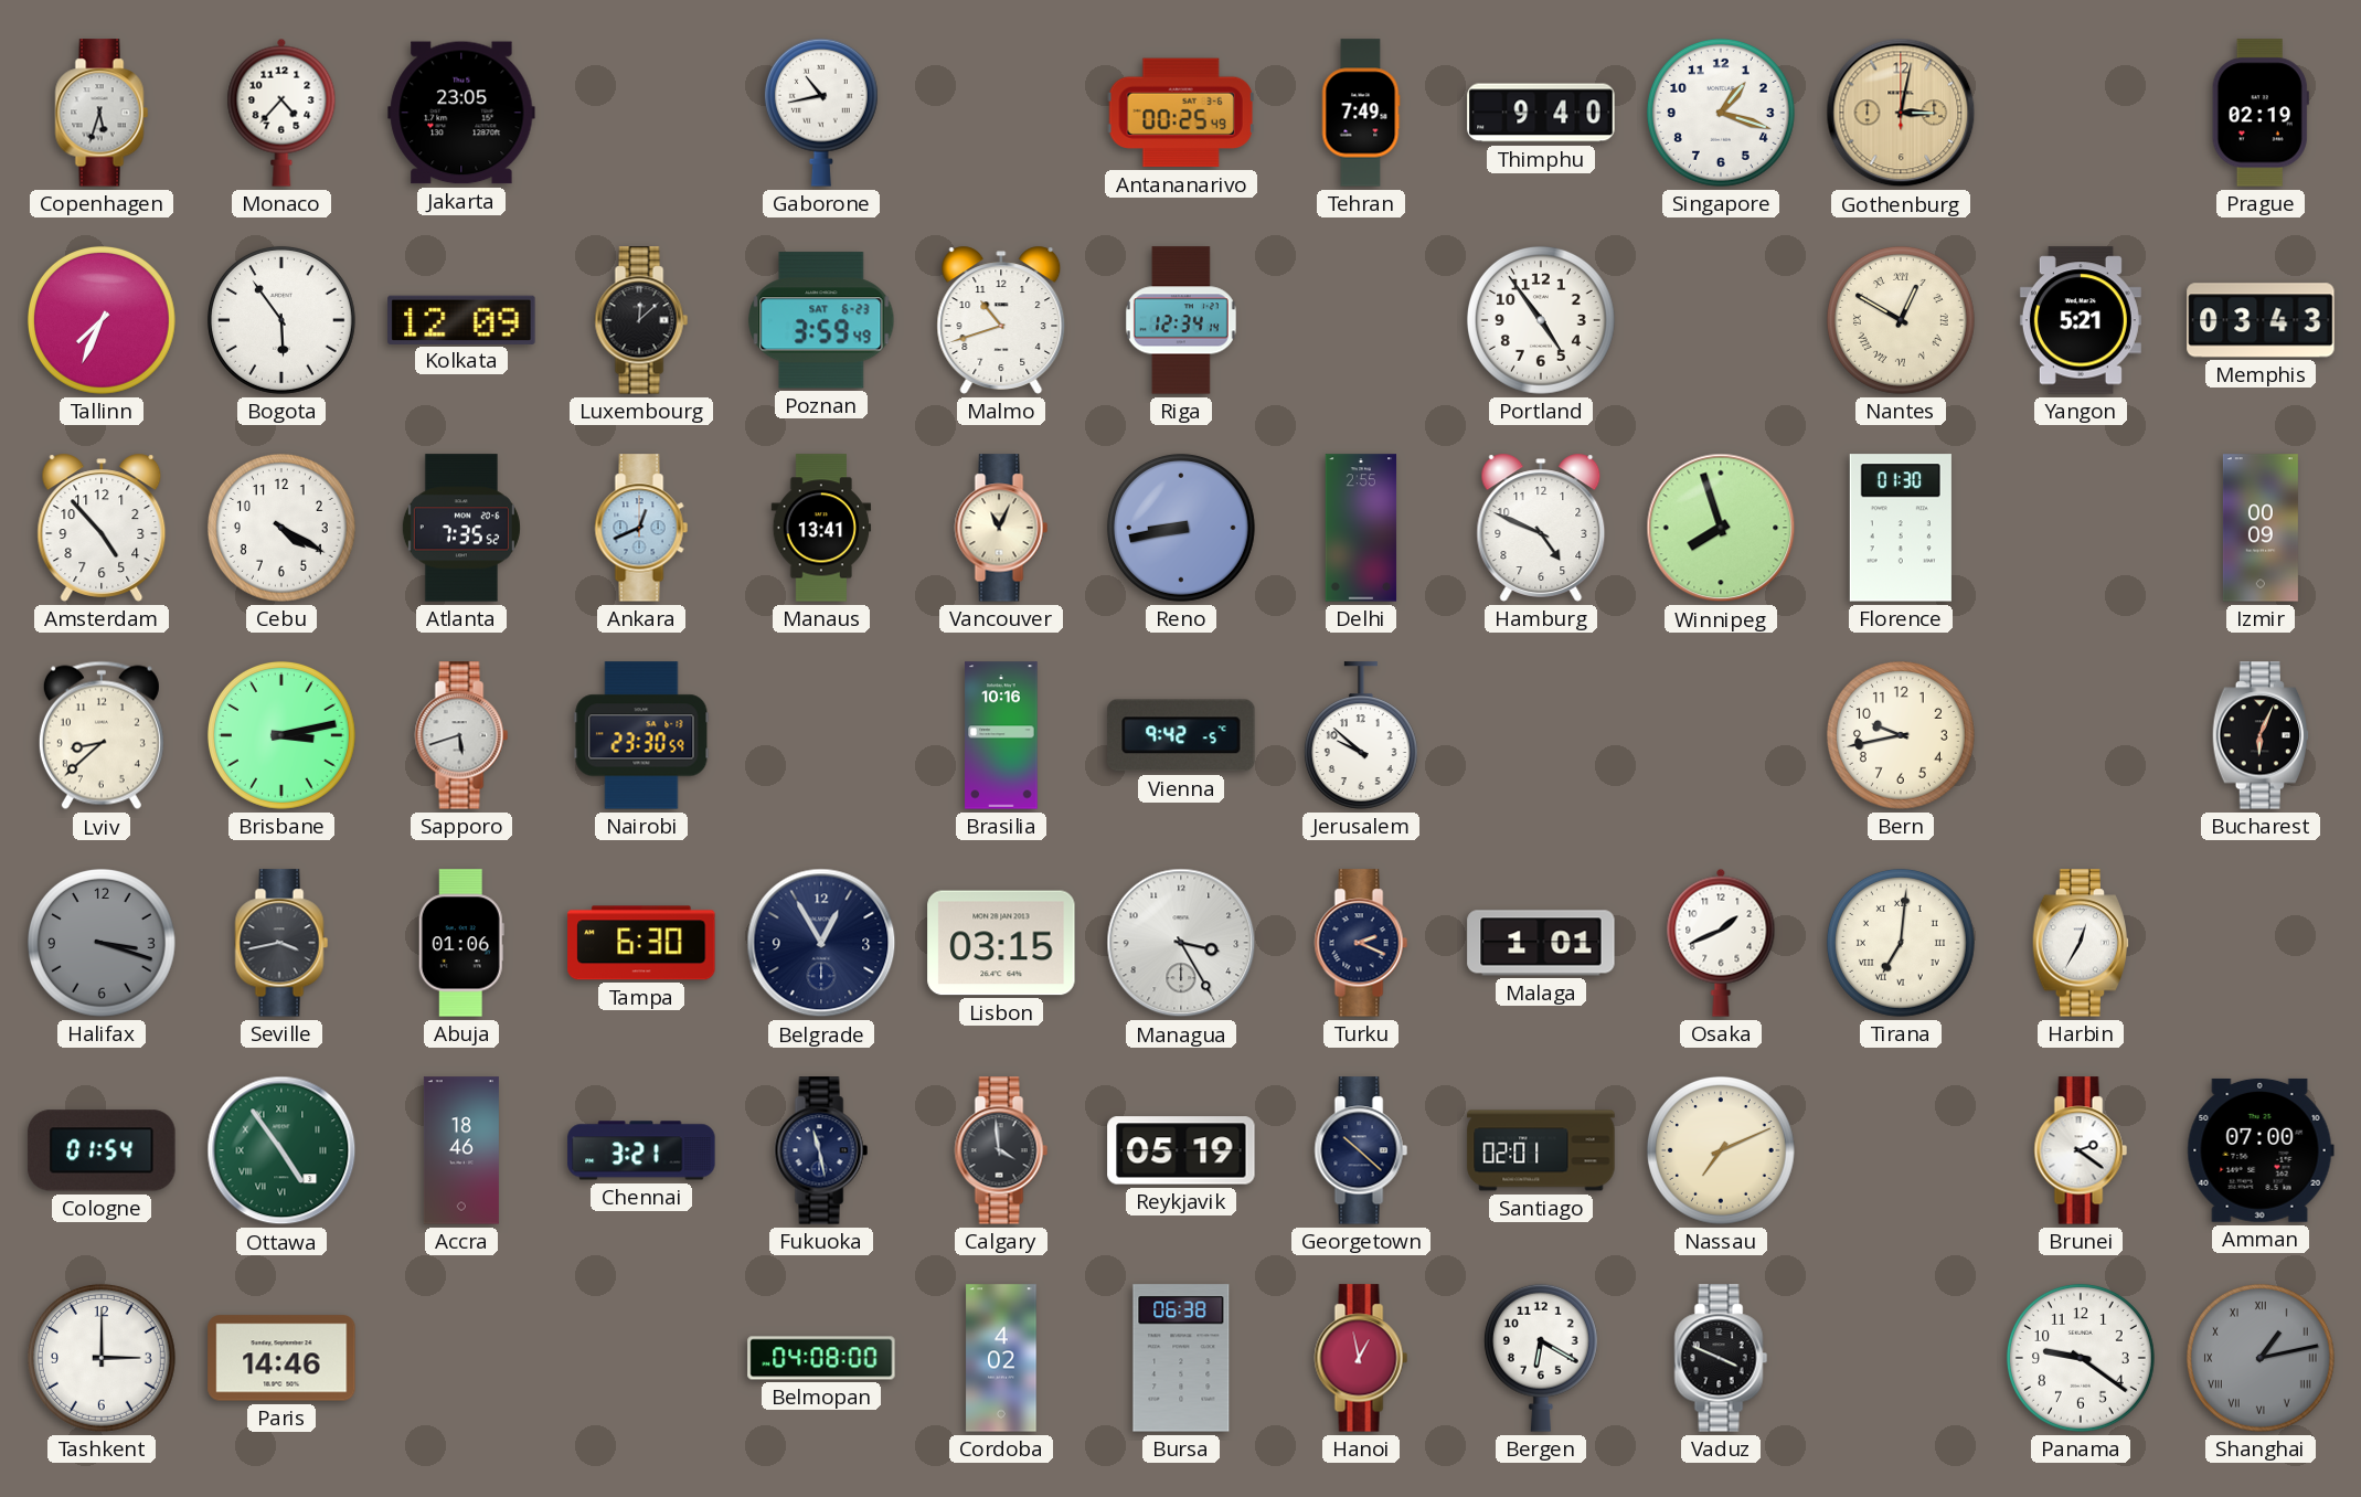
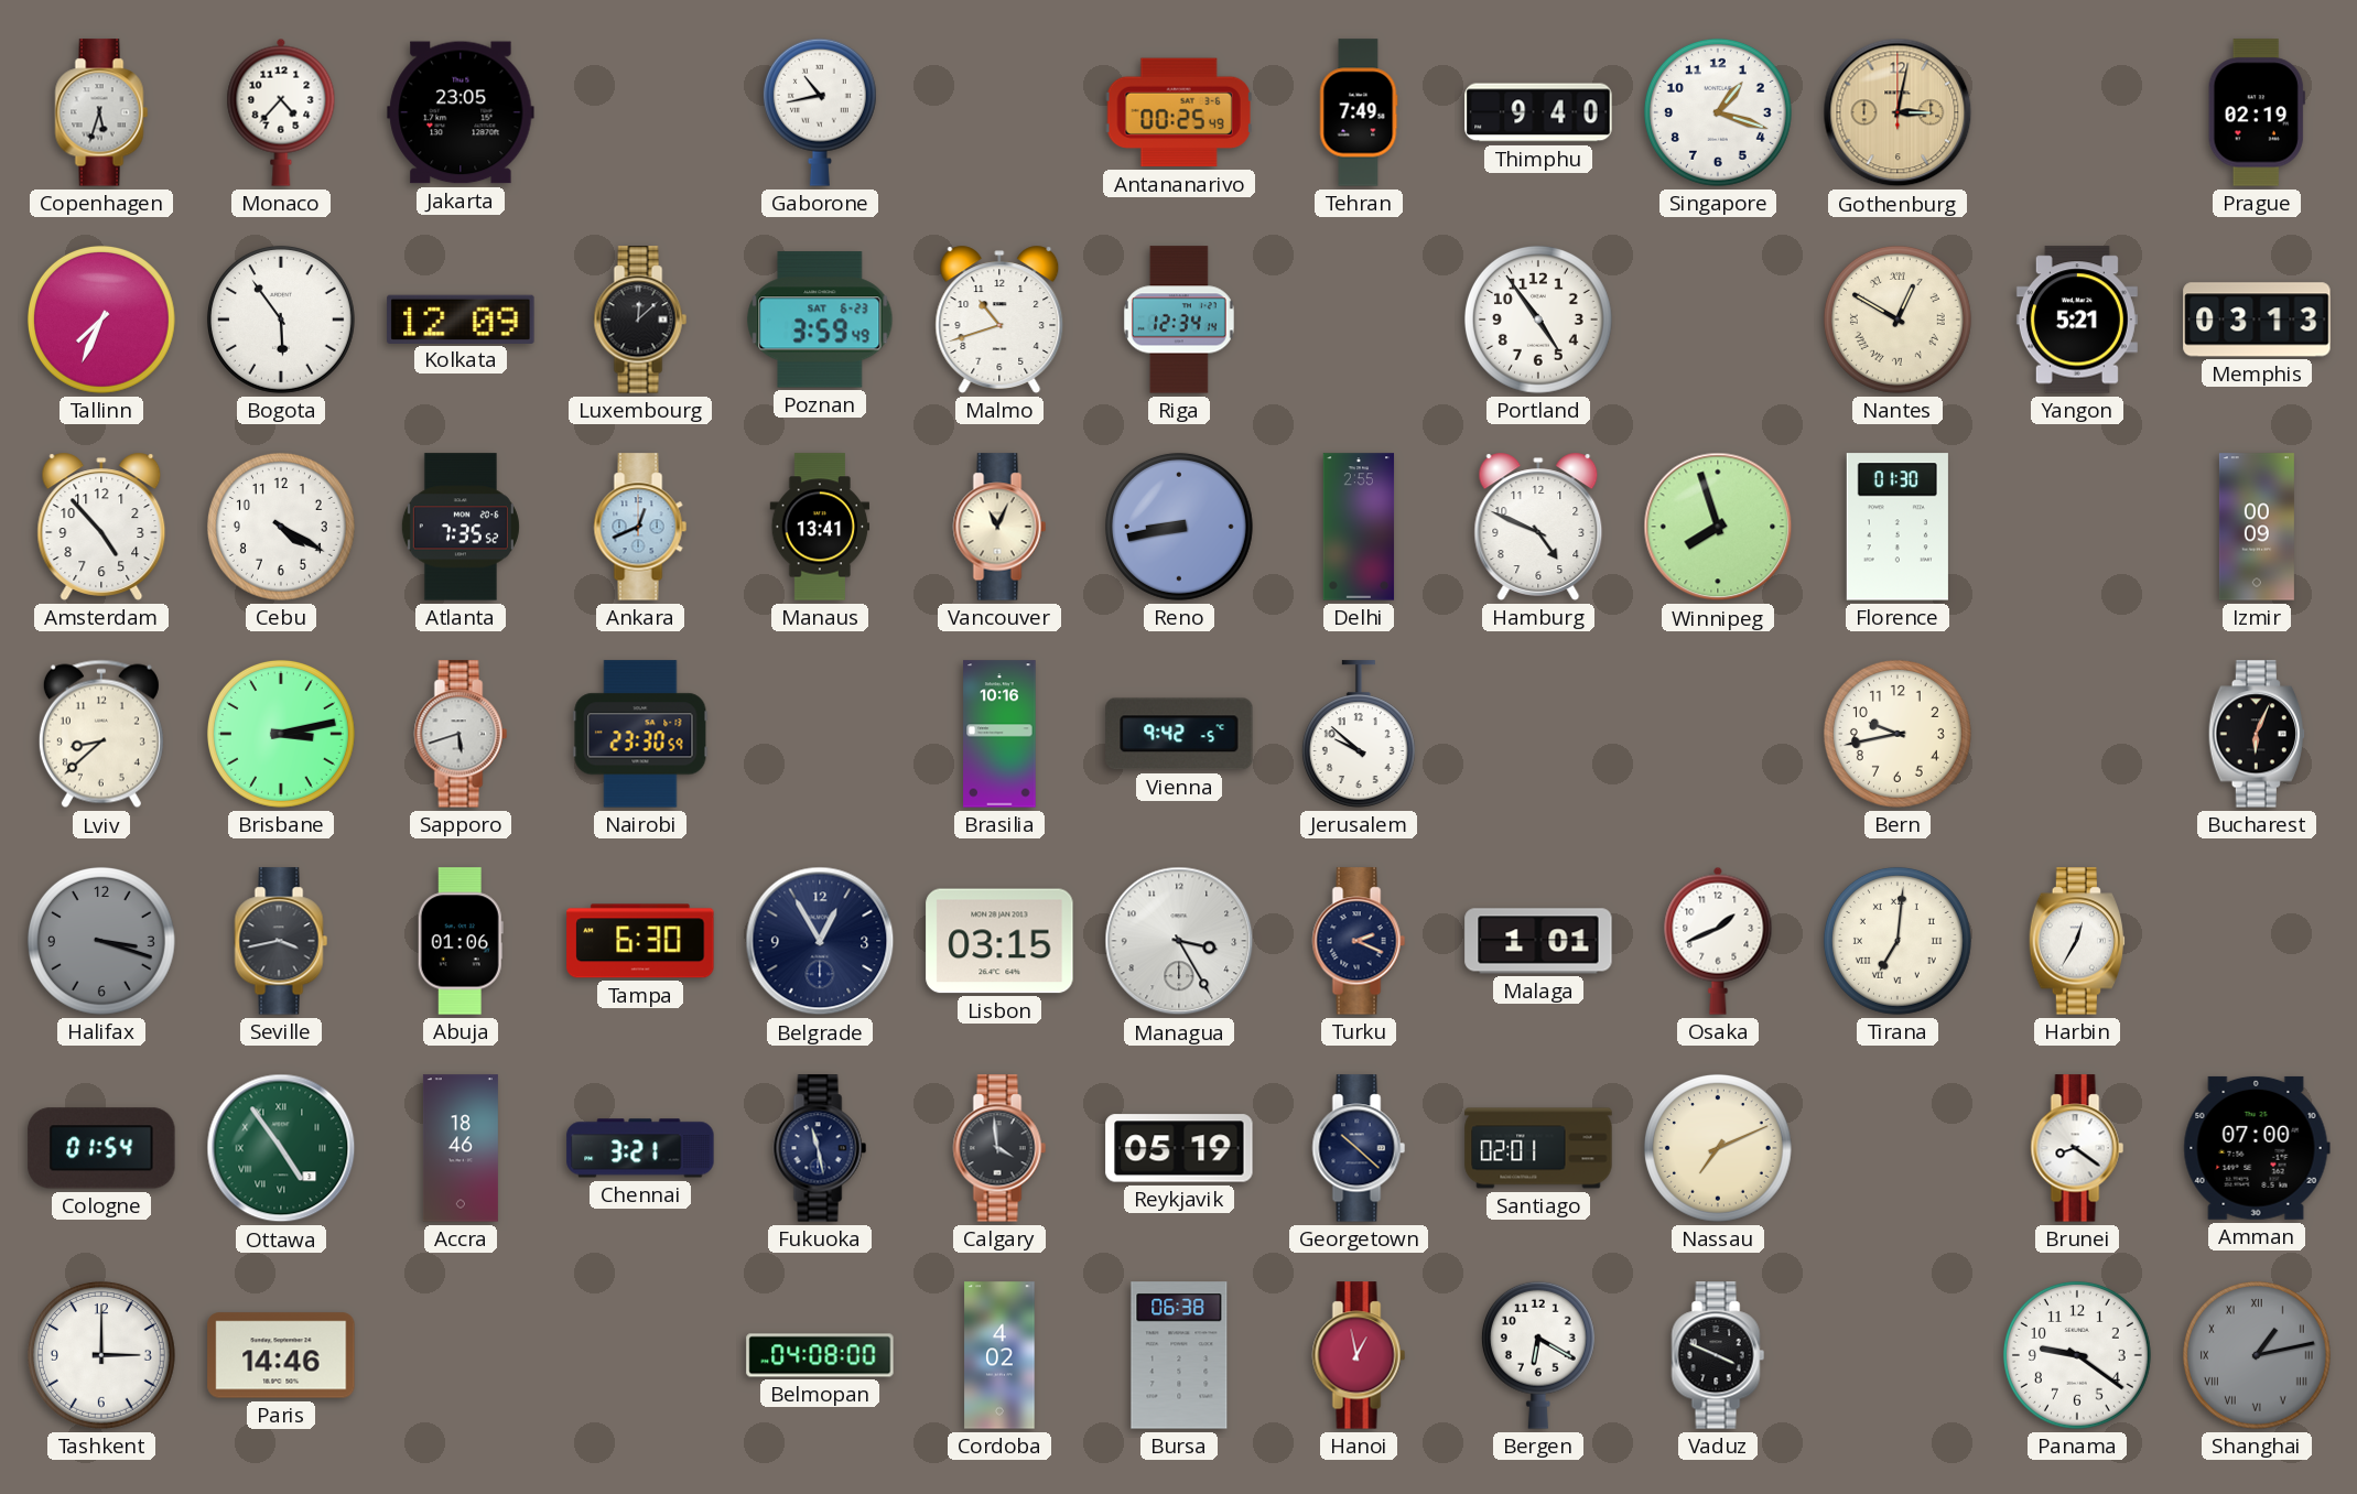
Memphis: 03:43 -> 03:13 (2257, 320)
Brunei: 2:21 -> 8:21 (2077, 1148)
